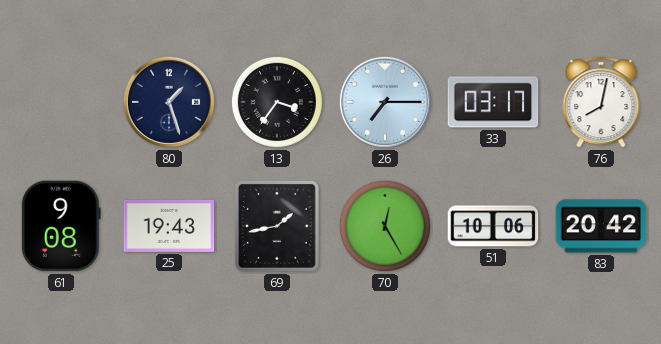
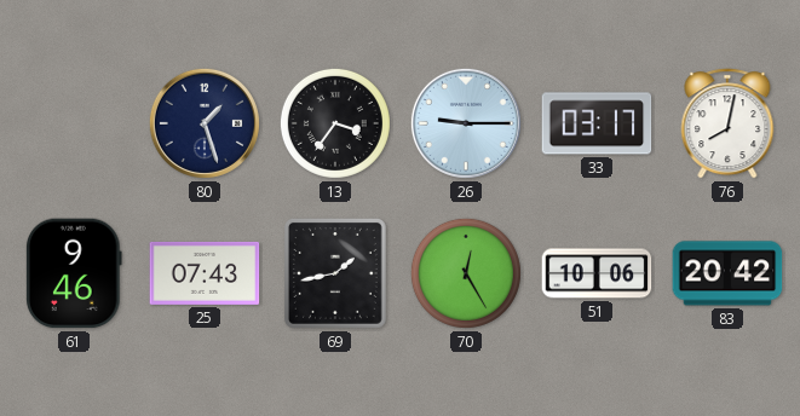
26: 7:15 -> 9:15 (466, 123)
61: 9:08 -> 9:46 (74, 273)
25: 19:43 -> 07:43 (205, 273)
